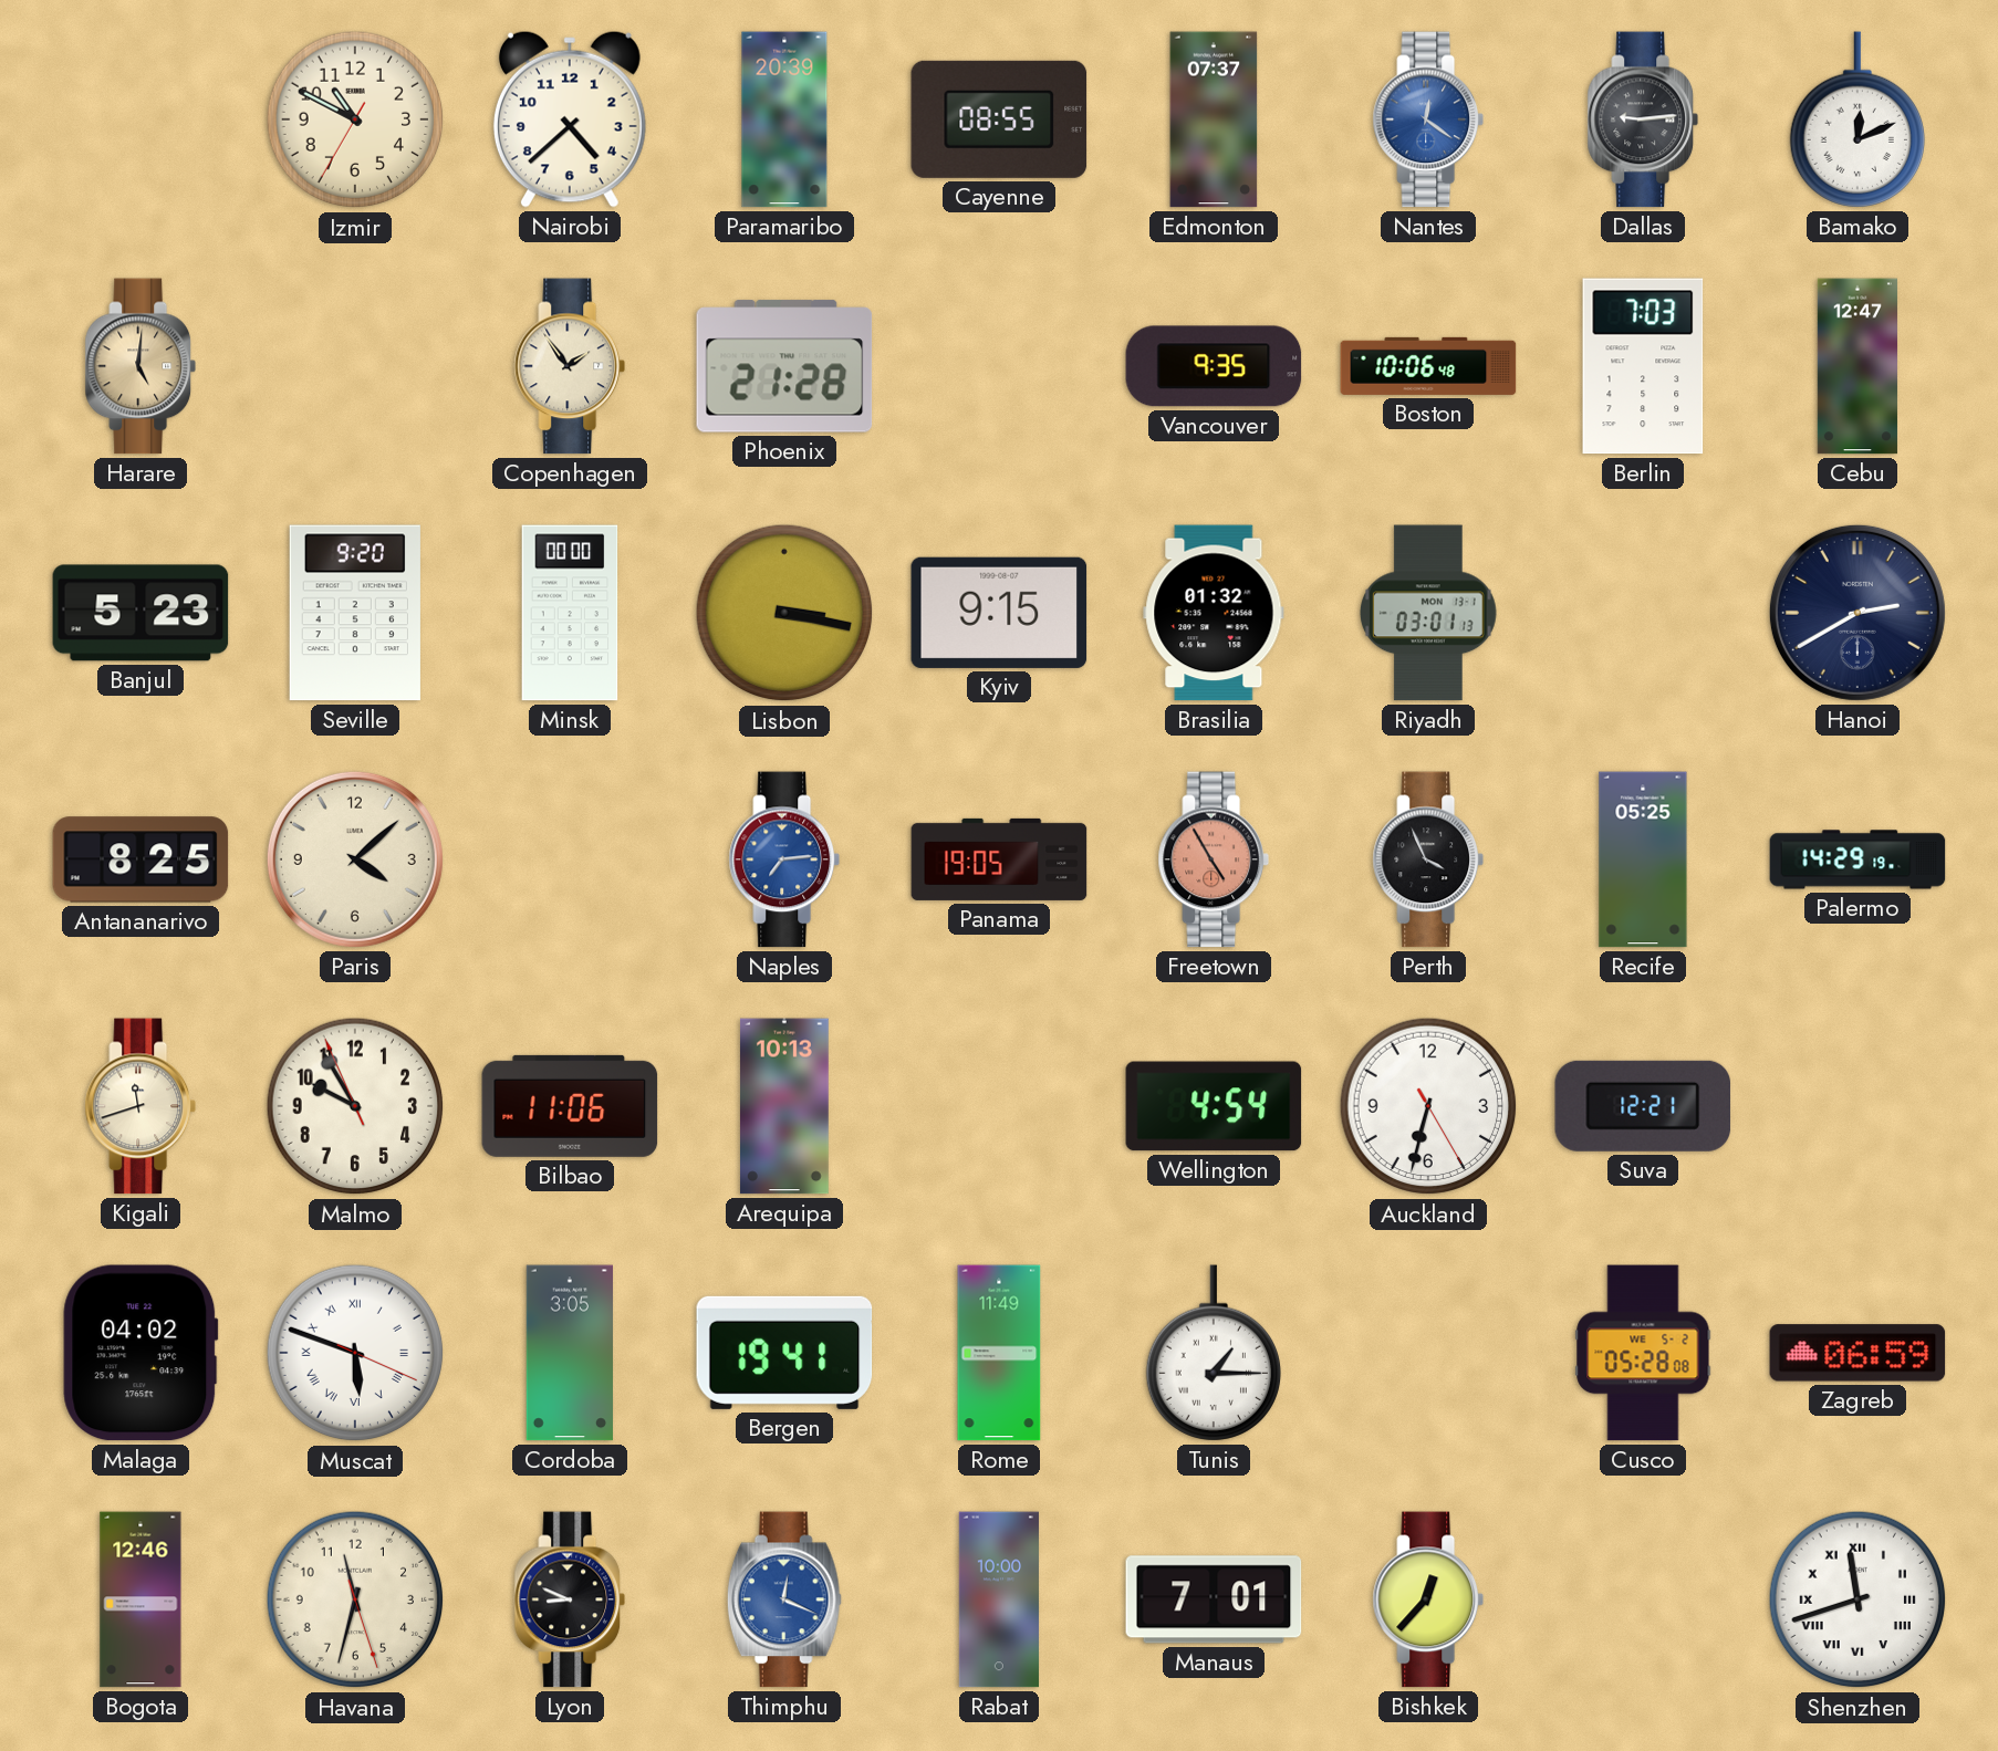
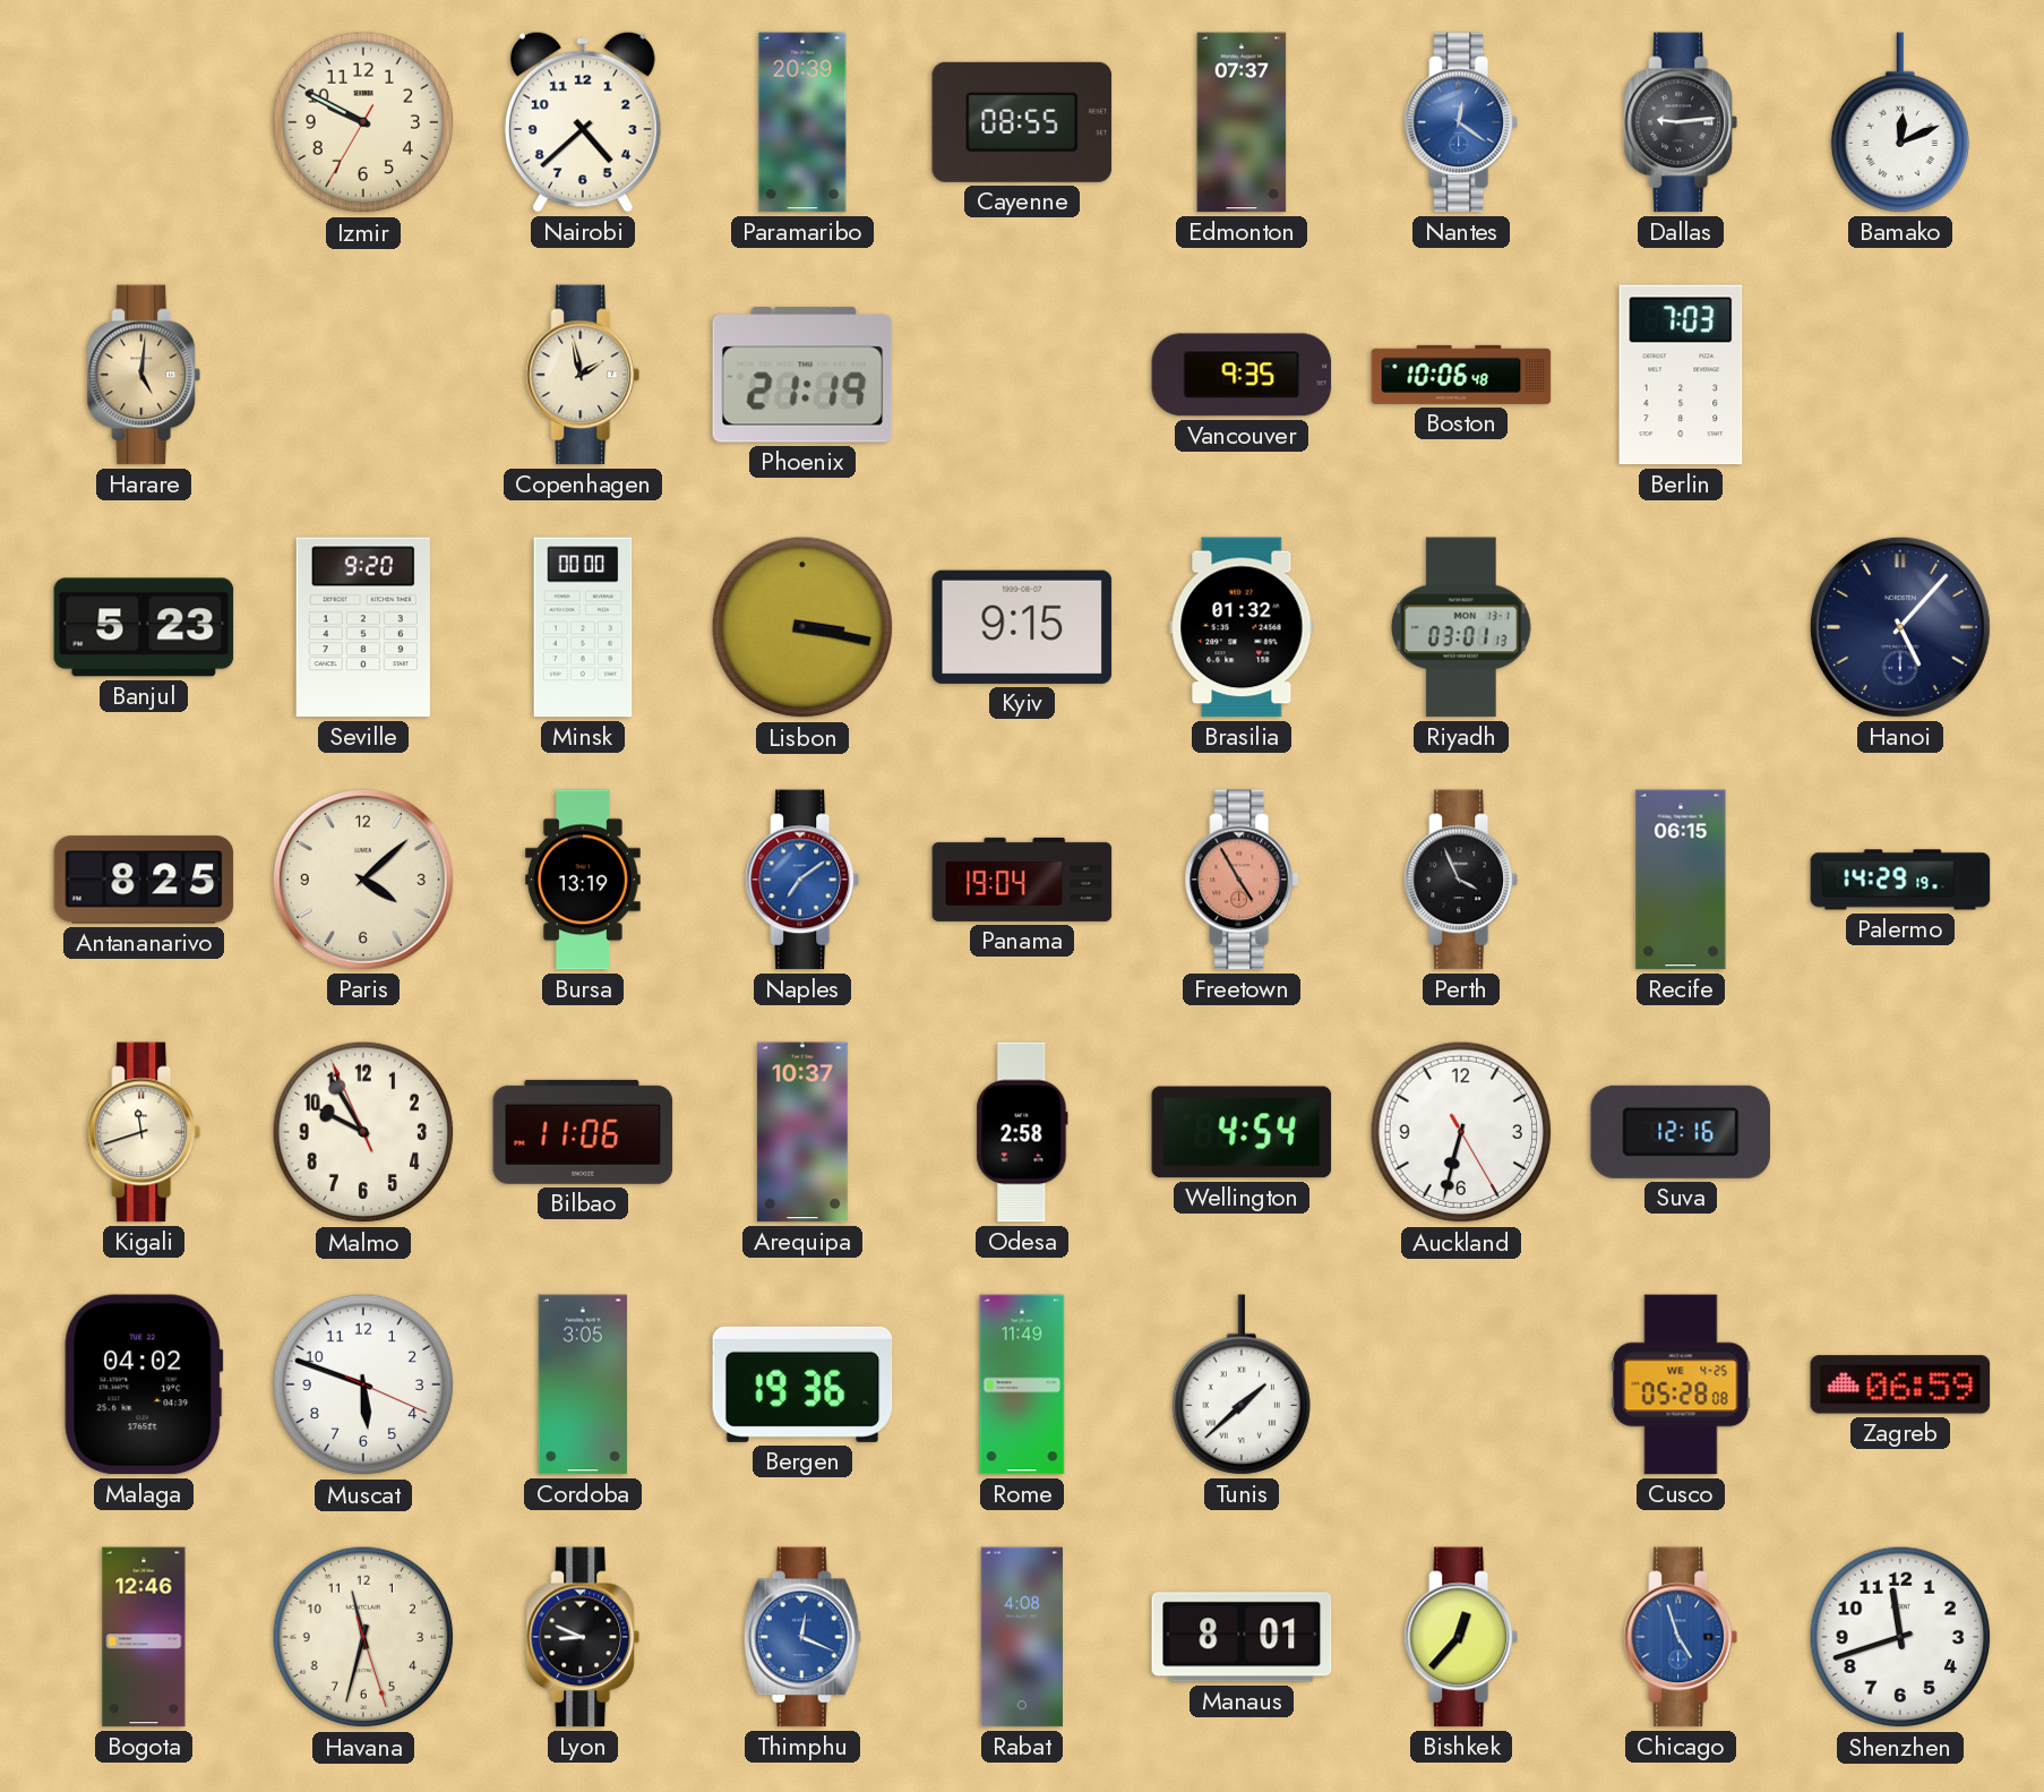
Izmir: 10:49 -> 9:49 (363, 122)
Copenhagen: 1:54 -> 1:58 (583, 375)
Phoenix: 21:28 -> 21:19 (802, 375)
Cebu: 12:47 -> none (1857, 366)
Hanoi: 2:40 -> 5:07 (1900, 627)
Bursa: none -> 13:19 (583, 880)
Naples: 7:14 -> 7:09 (802, 880)
Panama: 19:05 -> 19:04 (1022, 880)
Recife: 05:25 -> 06:15 (1681, 880)
Arequipa: 10:13 -> 10:37 (802, 1132)
Odesa: none -> 2:58 (1022, 1132)
Suva: 12:21 -> 12:16 (1681, 1132)
Muscat numerals: Roman -> Arabic (363, 1384)
Bergen: 19:41 -> 19:36 (802, 1384)
Tunis: 1:15 -> 1:38 (1242, 1384)
Cusco date: WE 5-2 -> WE 4-25 (1681, 1384)
Rabat: 10:00 -> 4:08 (1022, 1637)
Manaus: 7:01 -> 8:01 (1242, 1637)
Chicago: none -> 4:57 (1681, 1637)
Shenzhen numerals: Roman -> Arabic (1900, 1637)
